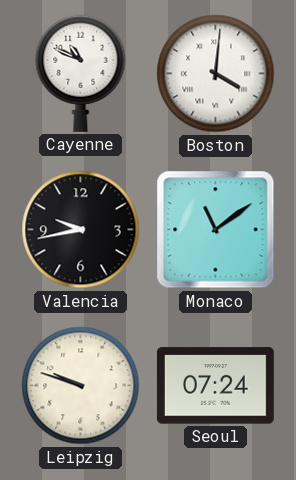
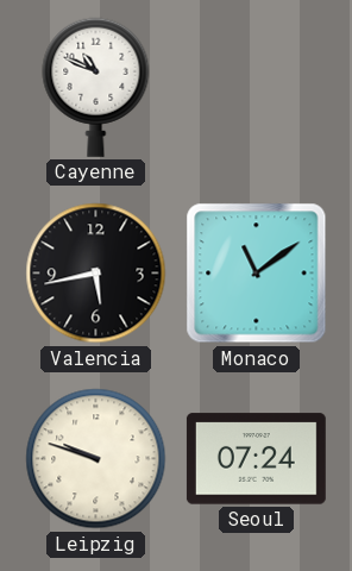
Boston: 4:01 -> none (216, 74)
Valencia: 9:43 -> 5:43 (96, 274)
